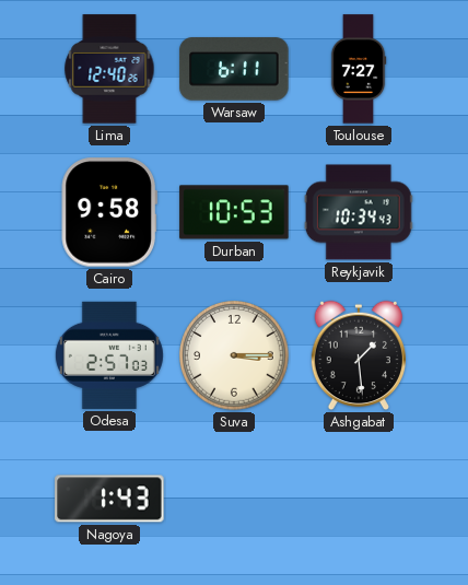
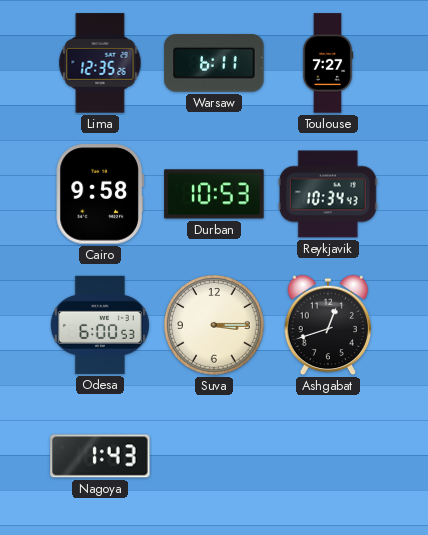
Lima: 12:40 -> 12:35 (100, 63)
Odesa: 2:57 -> 6:00 (100, 325)
Ashgabat: 1:29 -> 12:42 (327, 325)
